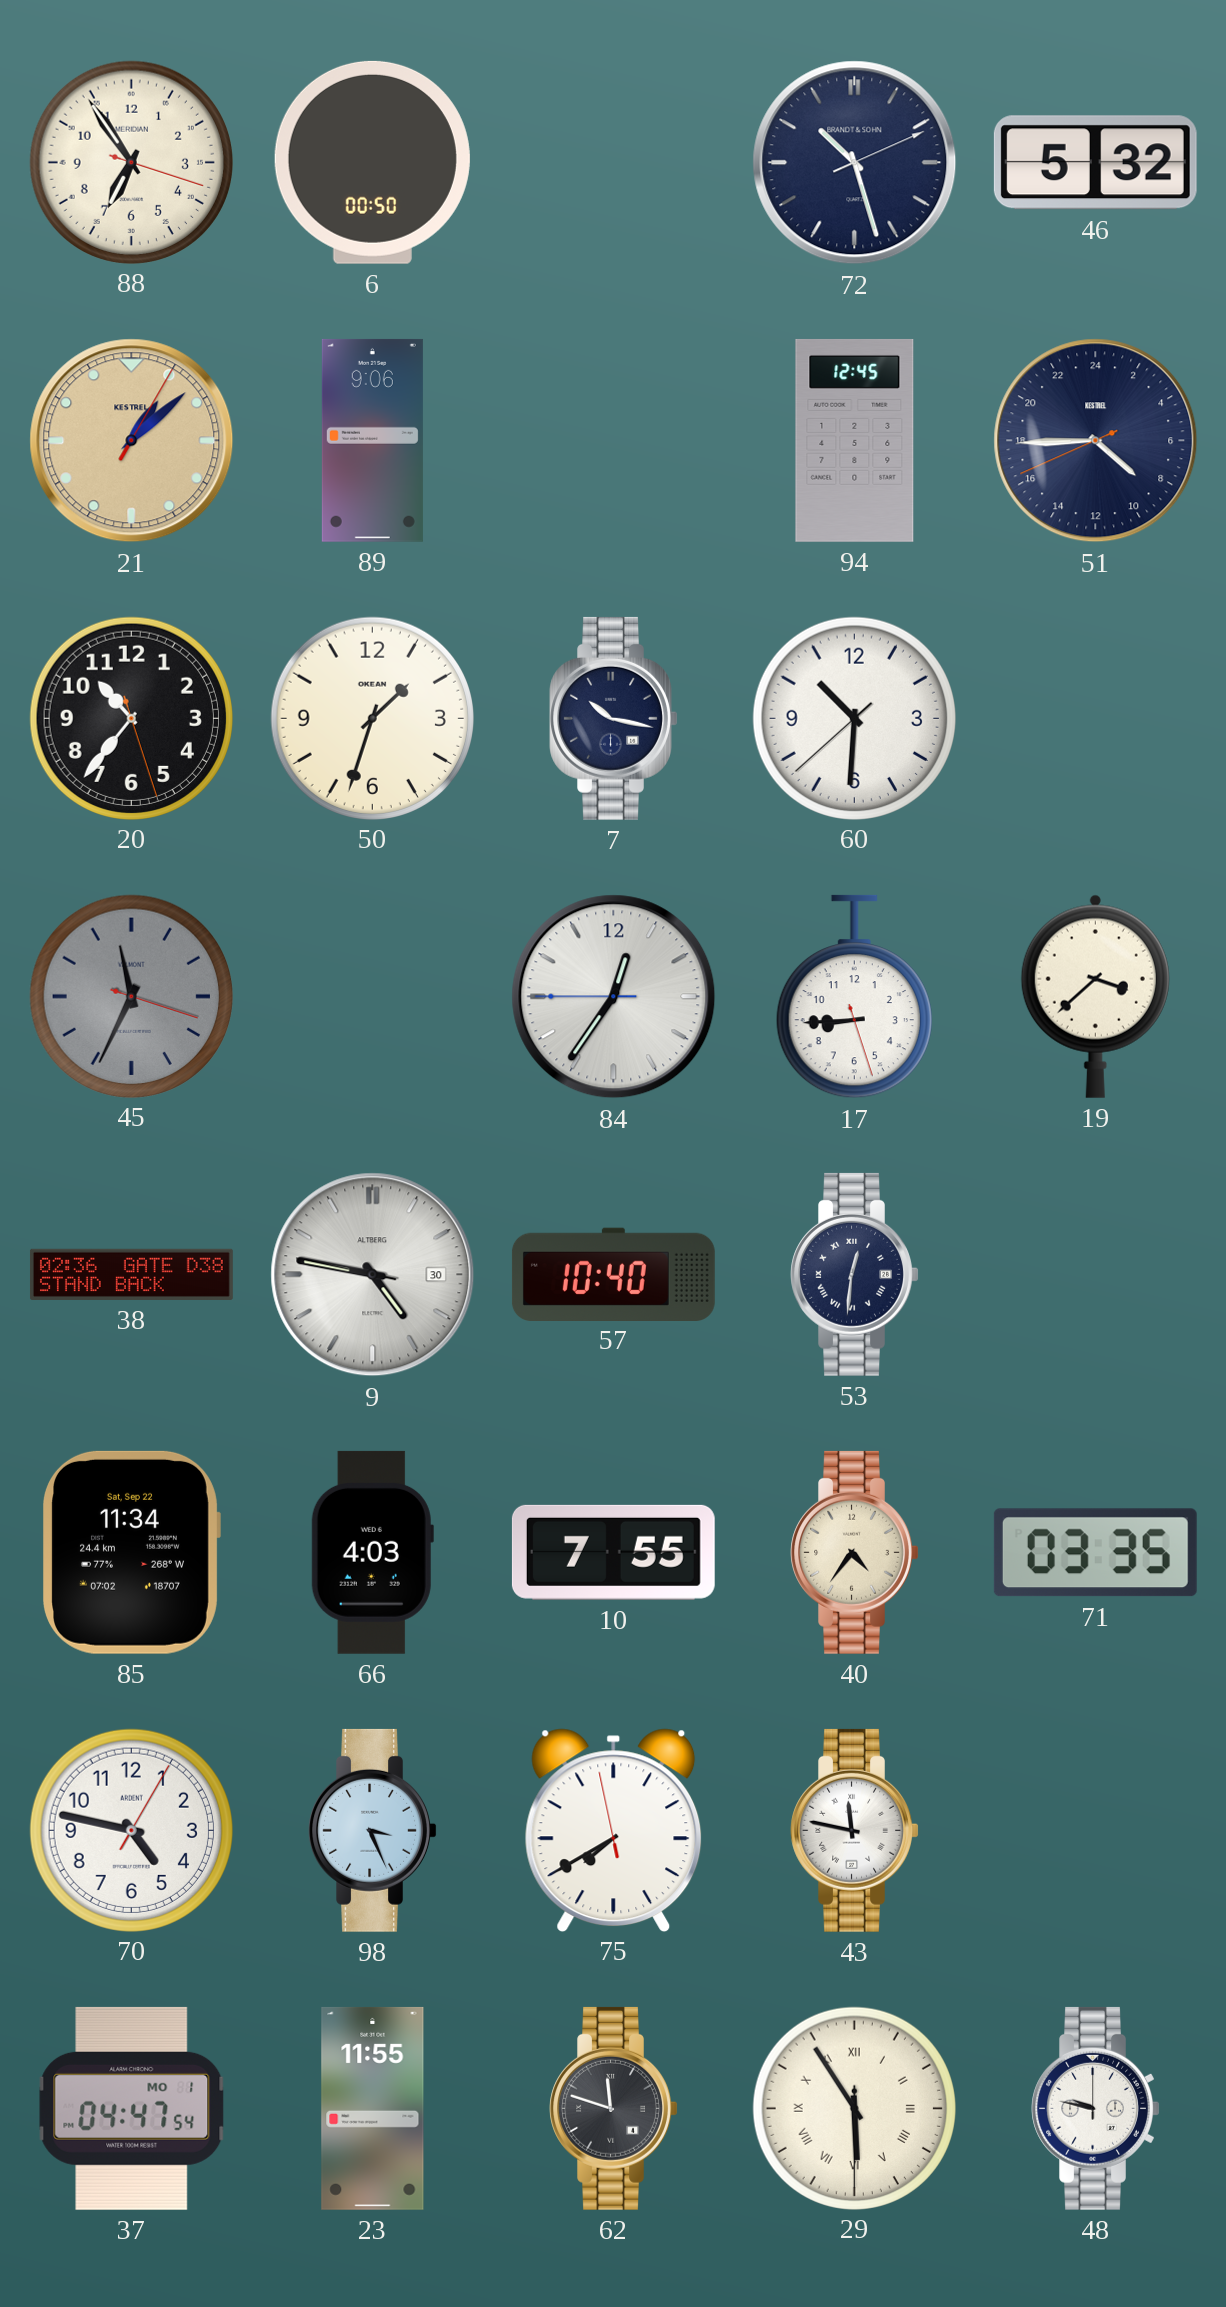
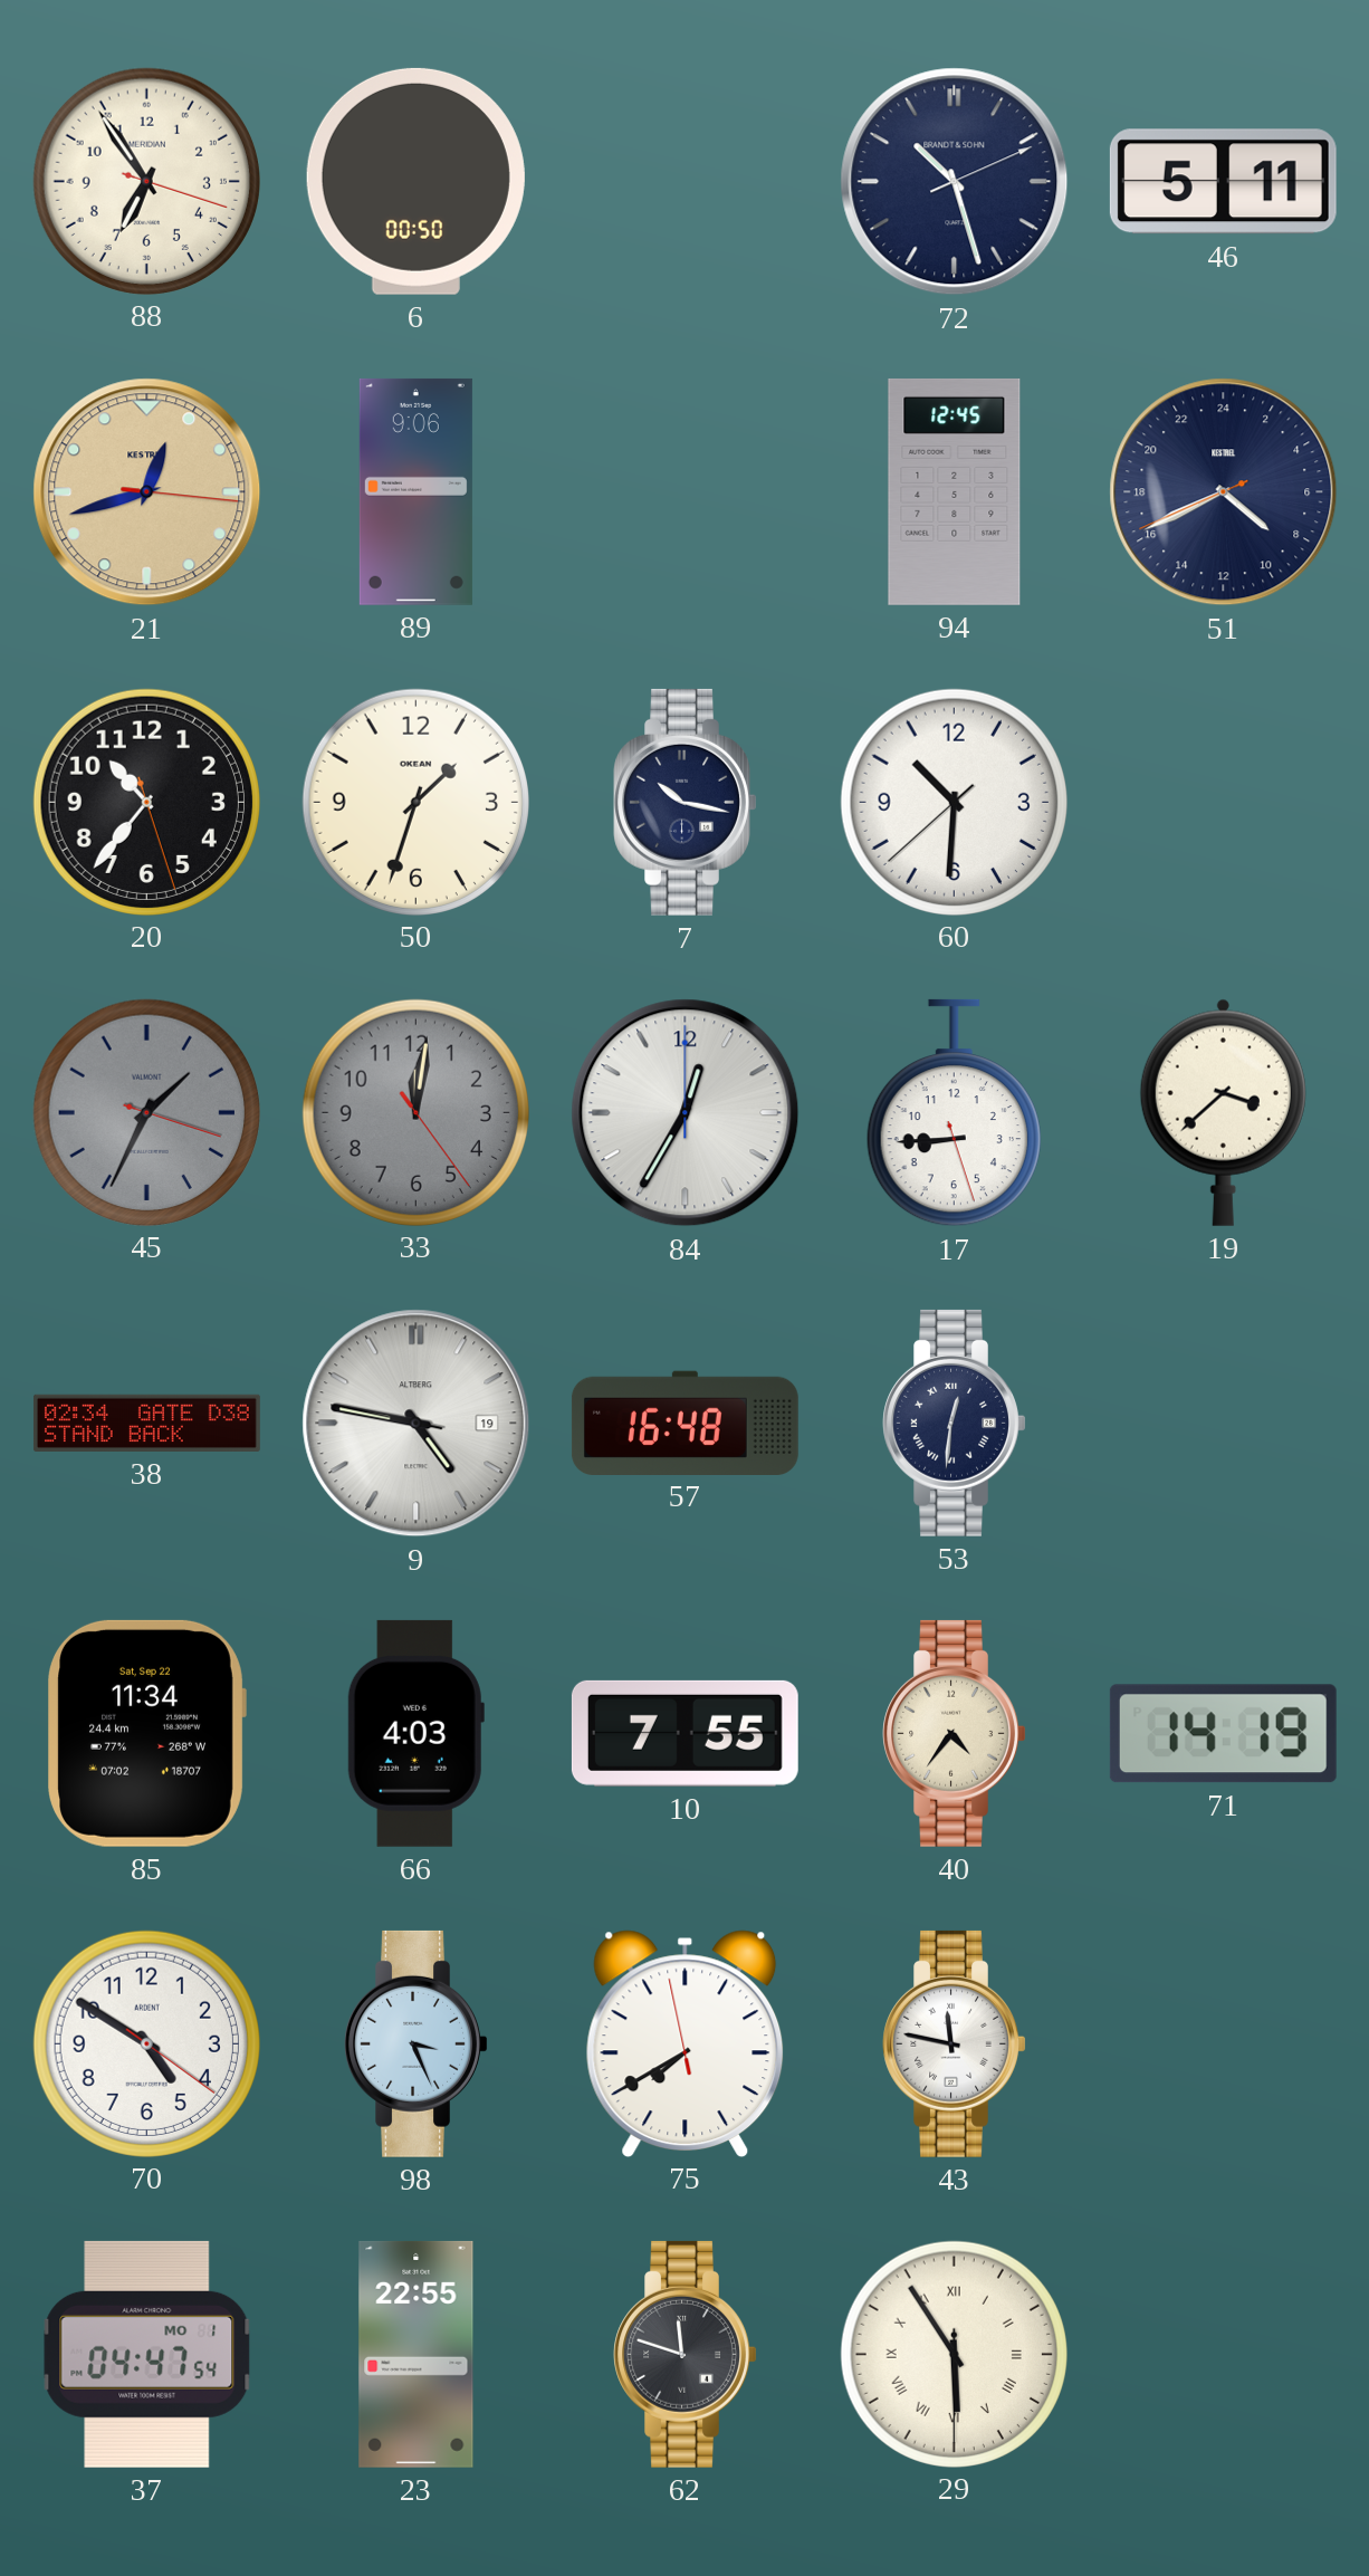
46: 5:32 -> 5:11 (1223, 182)
21: 1:08 -> 12:42 (147, 492)
51: 8:44 -> 8:40 (1224, 492)
45: 11:34 -> 1:34 (146, 1112)
33: none -> 12:01 (415, 1112)
84: 12:35:45 -> 12:35:00 (686, 1113)
38: 02:36 -> 02:34 (146, 1423)
9 date: 30 -> 19 (417, 1424)
57: 10:40 -> 16:48 (684, 1423)
71: 03:35 -> 14:19 (1223, 1734)
70: 4:47 -> 4:50 (146, 2043)
23: 11:55 -> 22:55 (417, 2354)
48: 9:47 -> none (1096, 2108)
